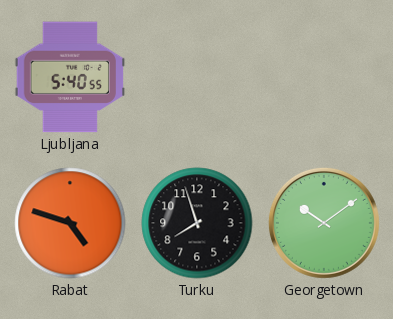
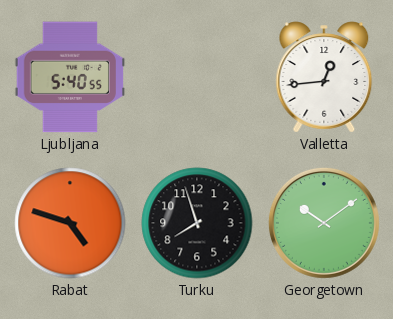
Valletta: none -> 12:44 (324, 77)
